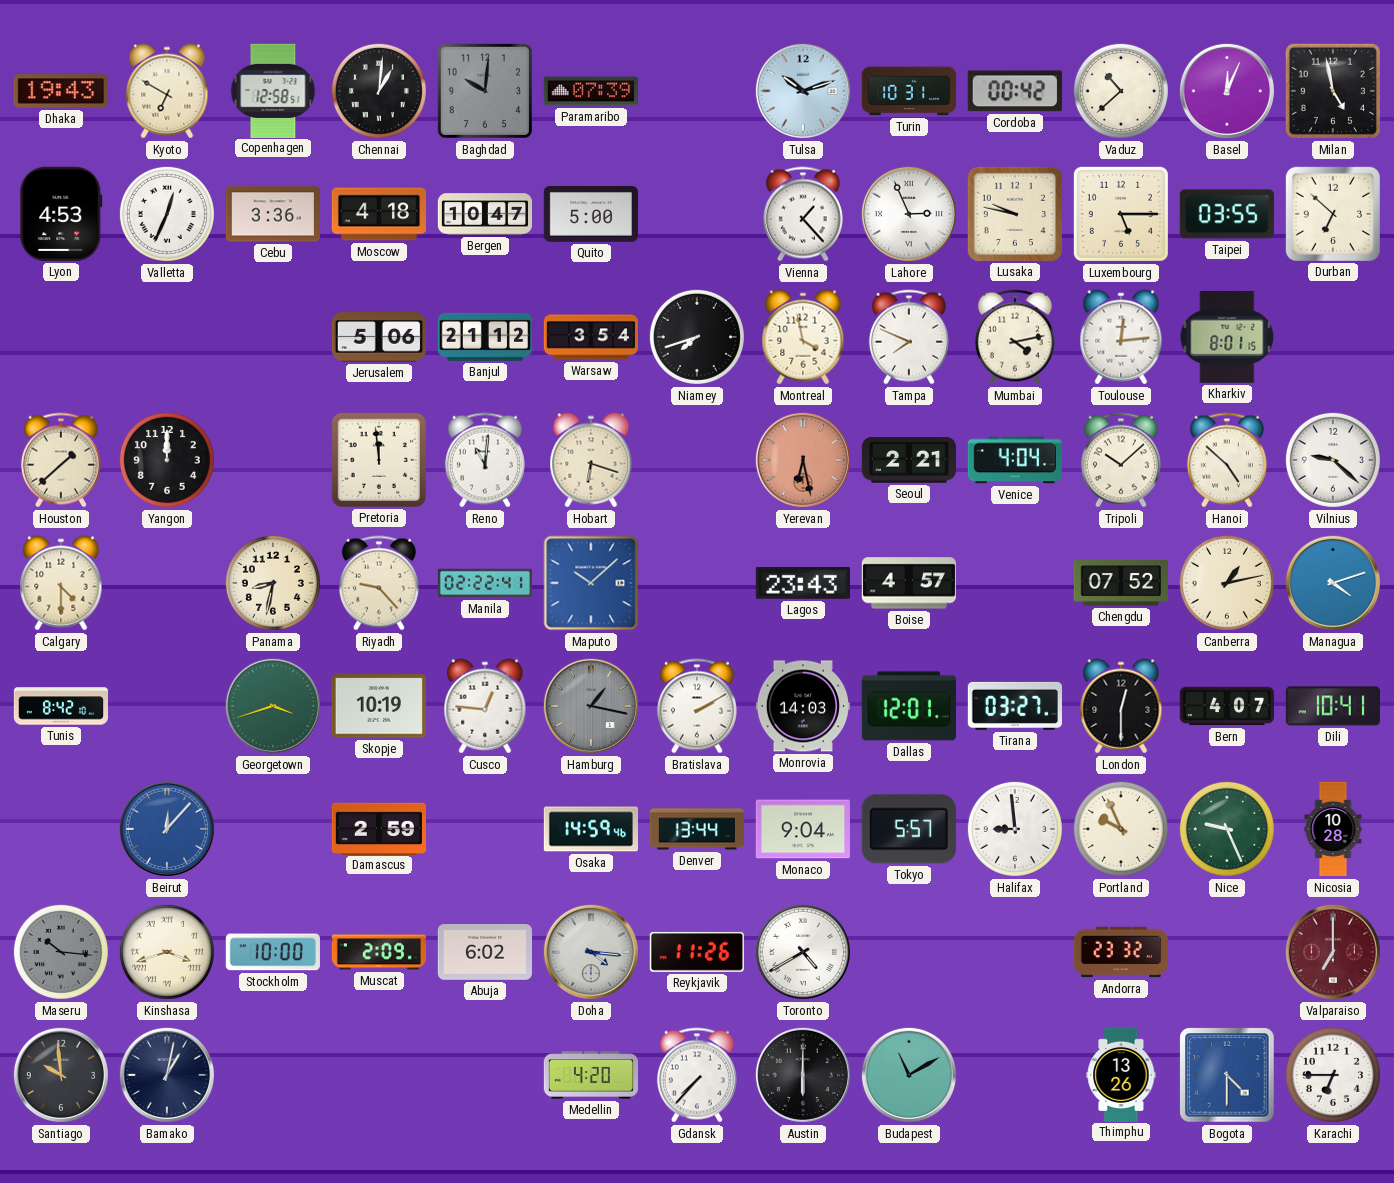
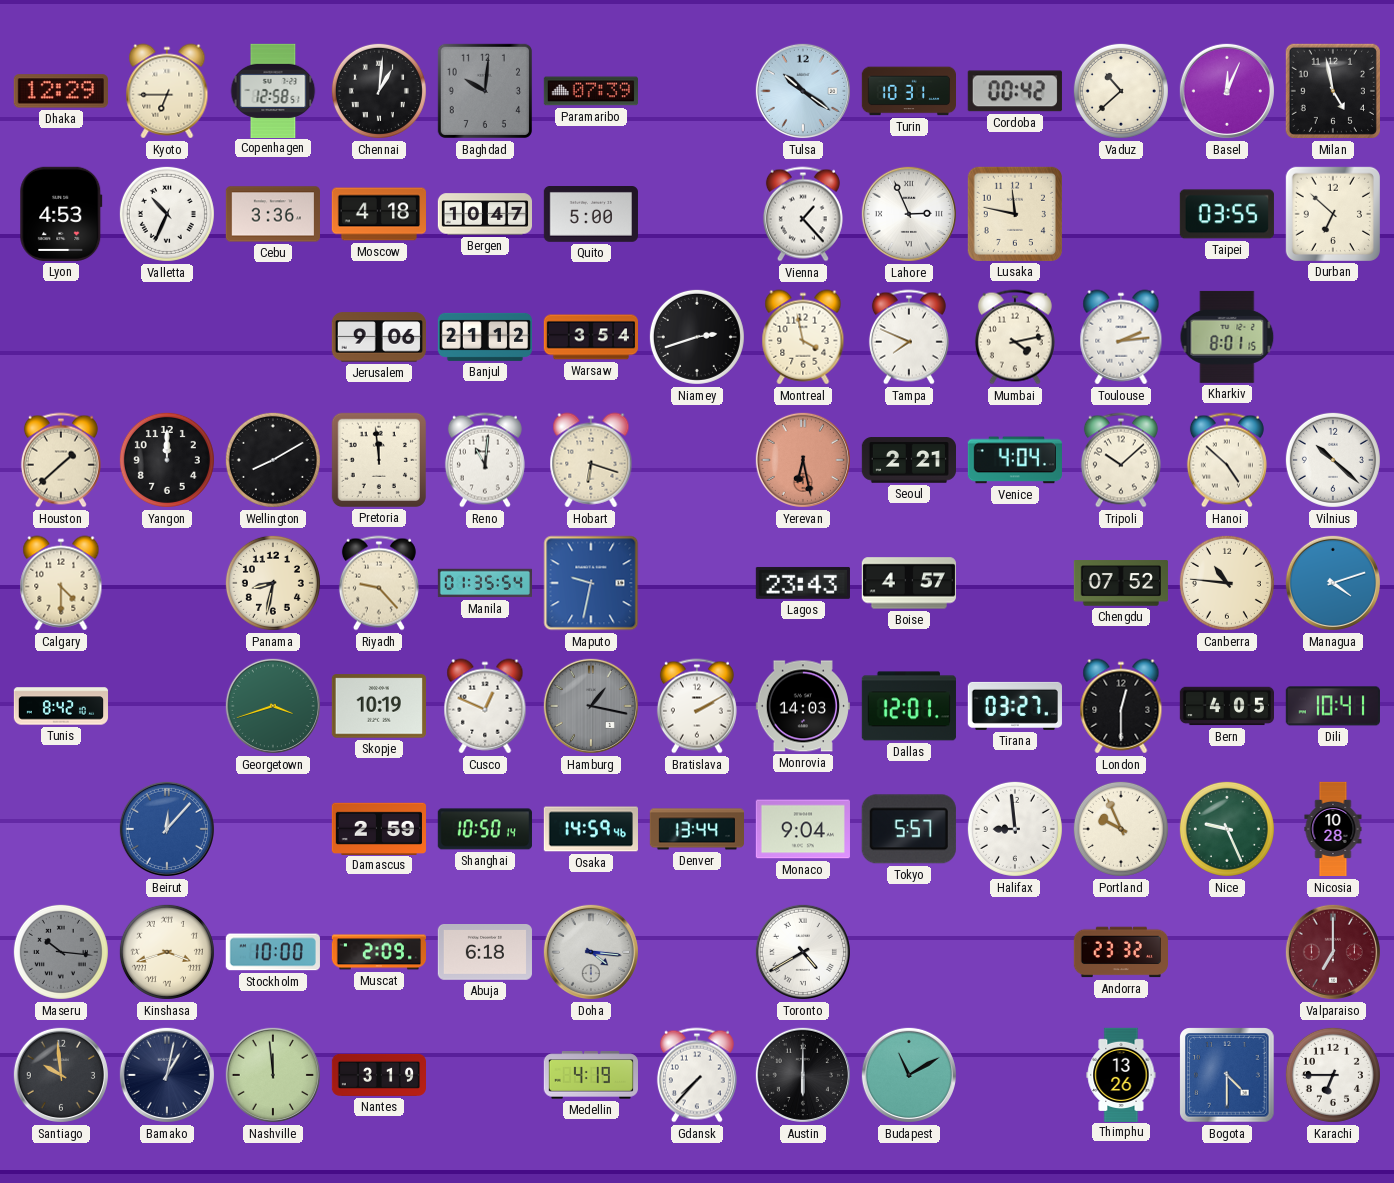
Dhaka: 19:43 -> 12:29 (61, 91)
Kyoto: 6:50 -> 6:45 (167, 91)
Tulsa: 10:12 -> 10:21 (803, 91)
Valletta: 12:34 -> 10:34 (167, 214)
Lusaka: 9:47 -> 11:47 (1015, 214)
Luxembourg: 5:15 -> none (1121, 214)
Jerusalem: 5:06 -> 9:06 (379, 337)
Niamey: 7:42 -> 2:42 (697, 337)
Toulouse: 12:14 -> 2:14 (1121, 337)
Wellington: none -> 8:10 (273, 460)
Vilnius: 9:22 -> 10:22 (1333, 460)
Manila: 02:22 -> 01:35 (484, 583)
Maputo: 10:08 -> 9:32 (591, 583)
Canberra: 1:13 -> 10:46 (1227, 583)
Cusco: 12:46 -> 12:49 (485, 706)
Bern: 4:07 -> 4:05 (1226, 706)
Shanghai: none -> 10:50 (485, 829)
Abuja: 6:02 -> 6:18 (484, 953)
Reykjavik: 11:26 -> none (697, 952)
Nashville: none -> 11:59 (273, 1075)
Nantes: none -> 3:19 (378, 1075)
Medellin: 4:20 -> 4:19 (590, 1075)
